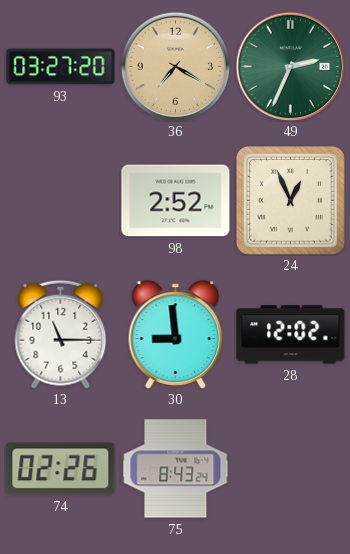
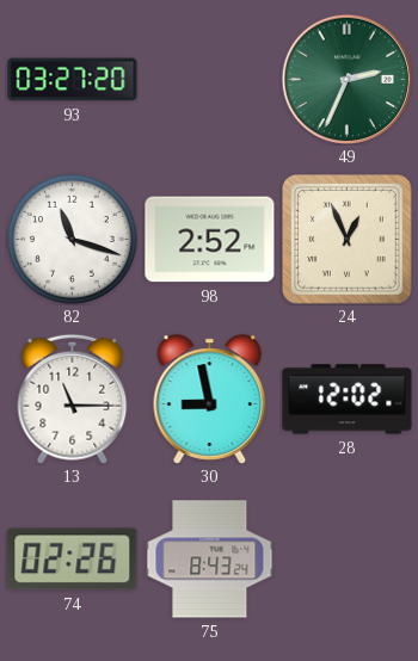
36: 7:20 -> none (175, 66)
82: none -> 11:18 (72, 239)
30: 8:59 -> 8:58 (210, 400)
